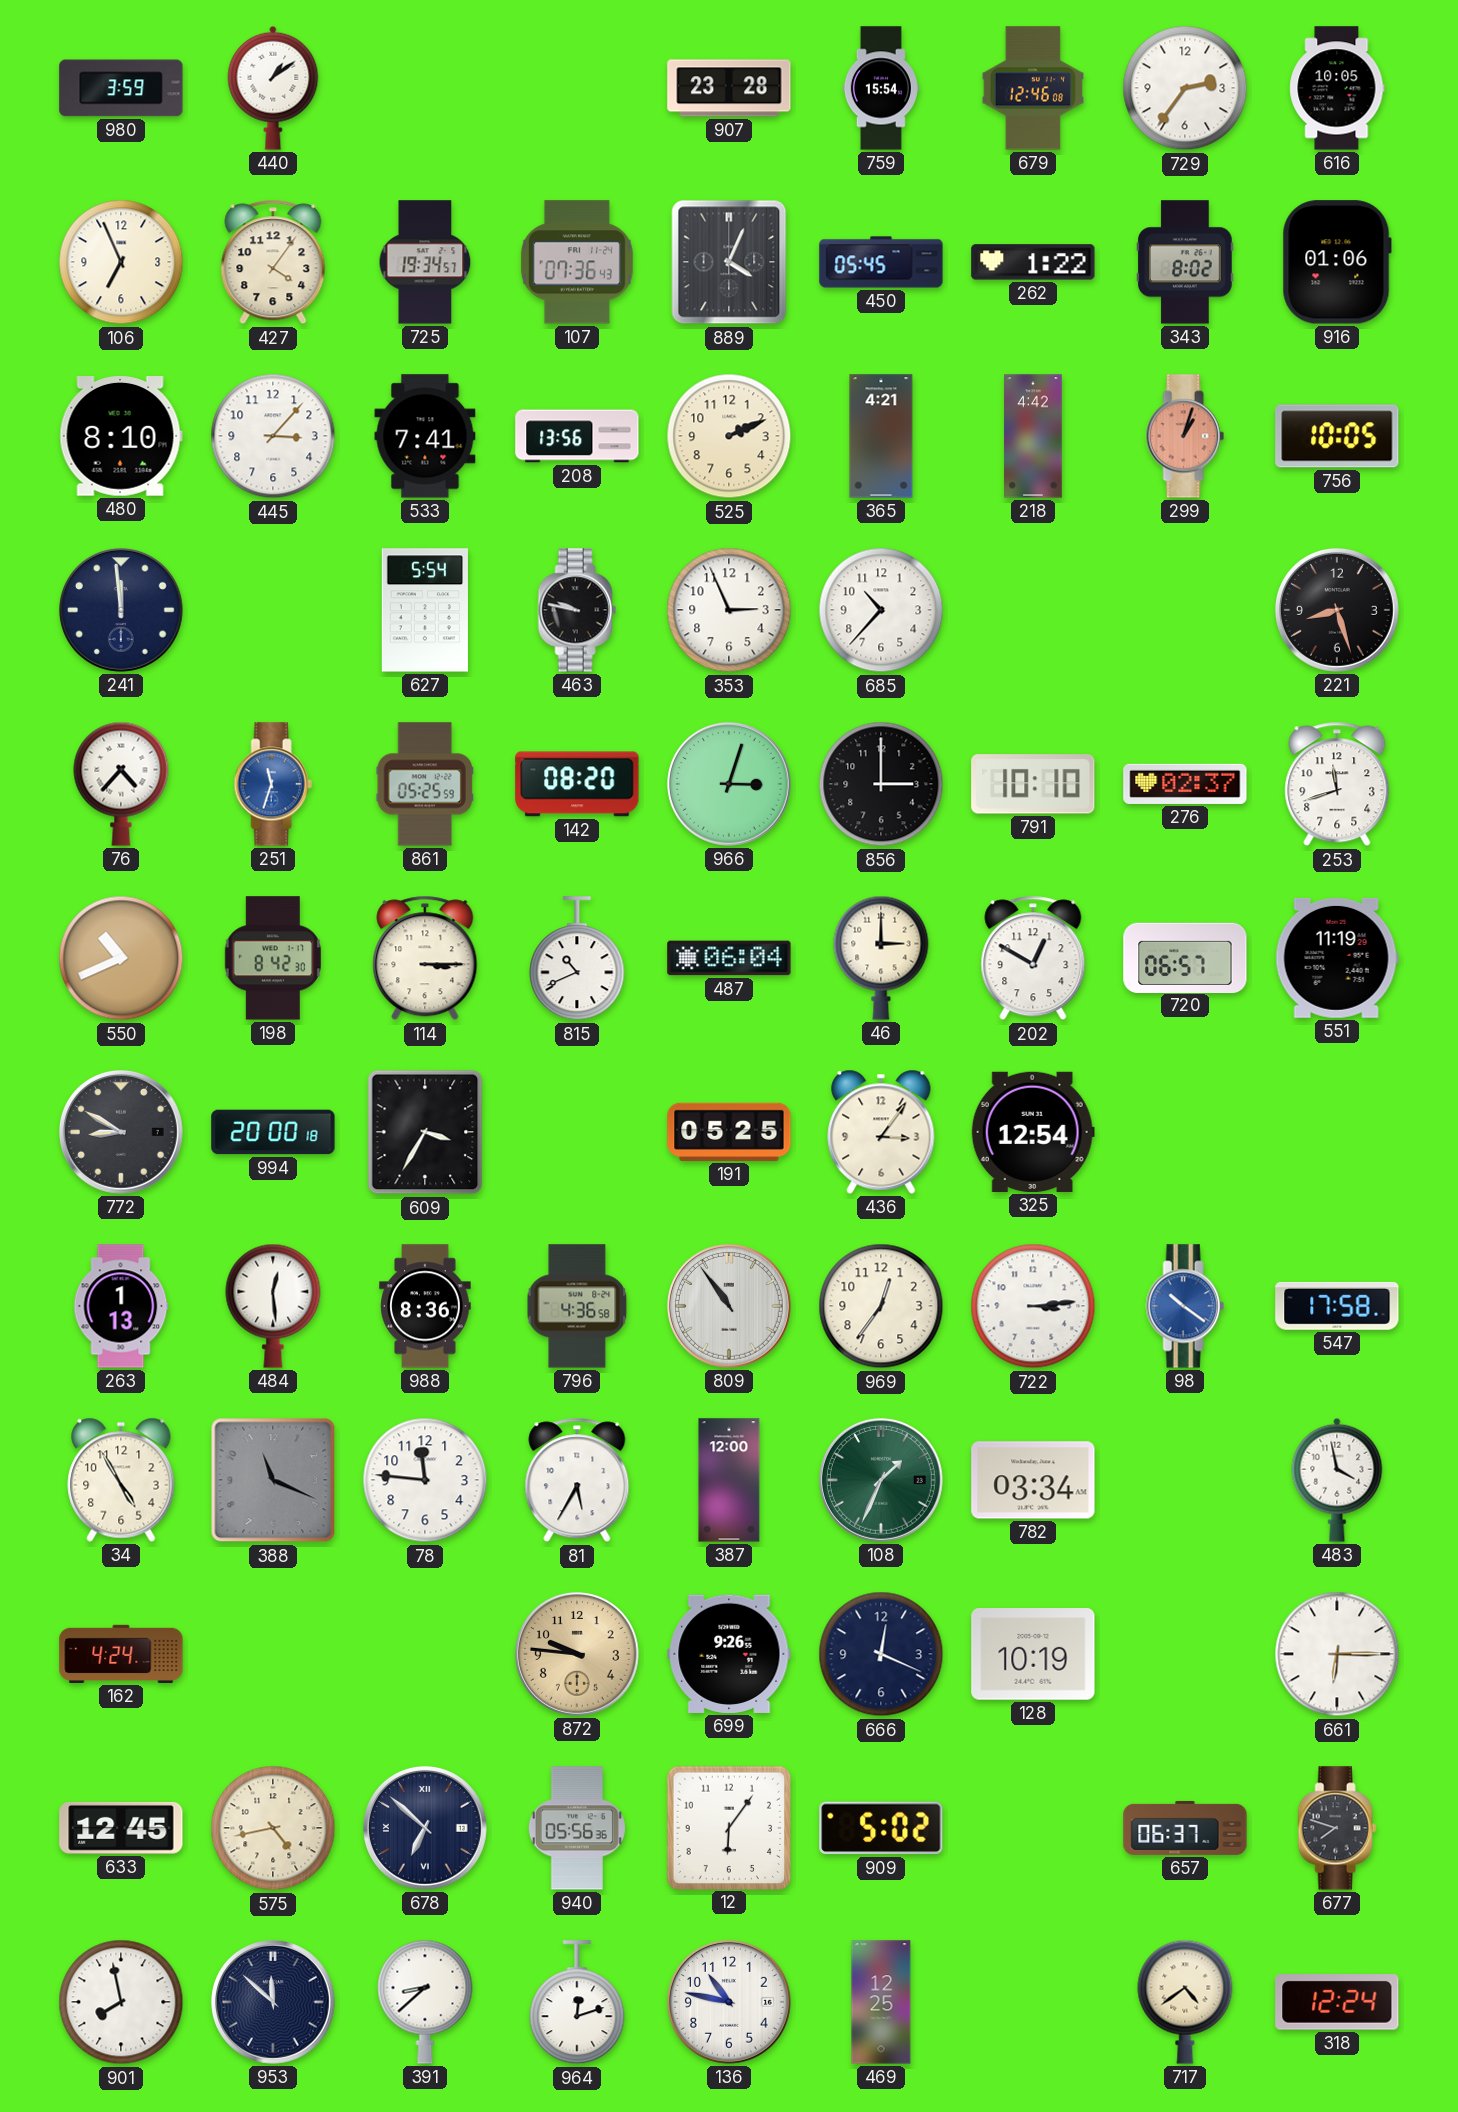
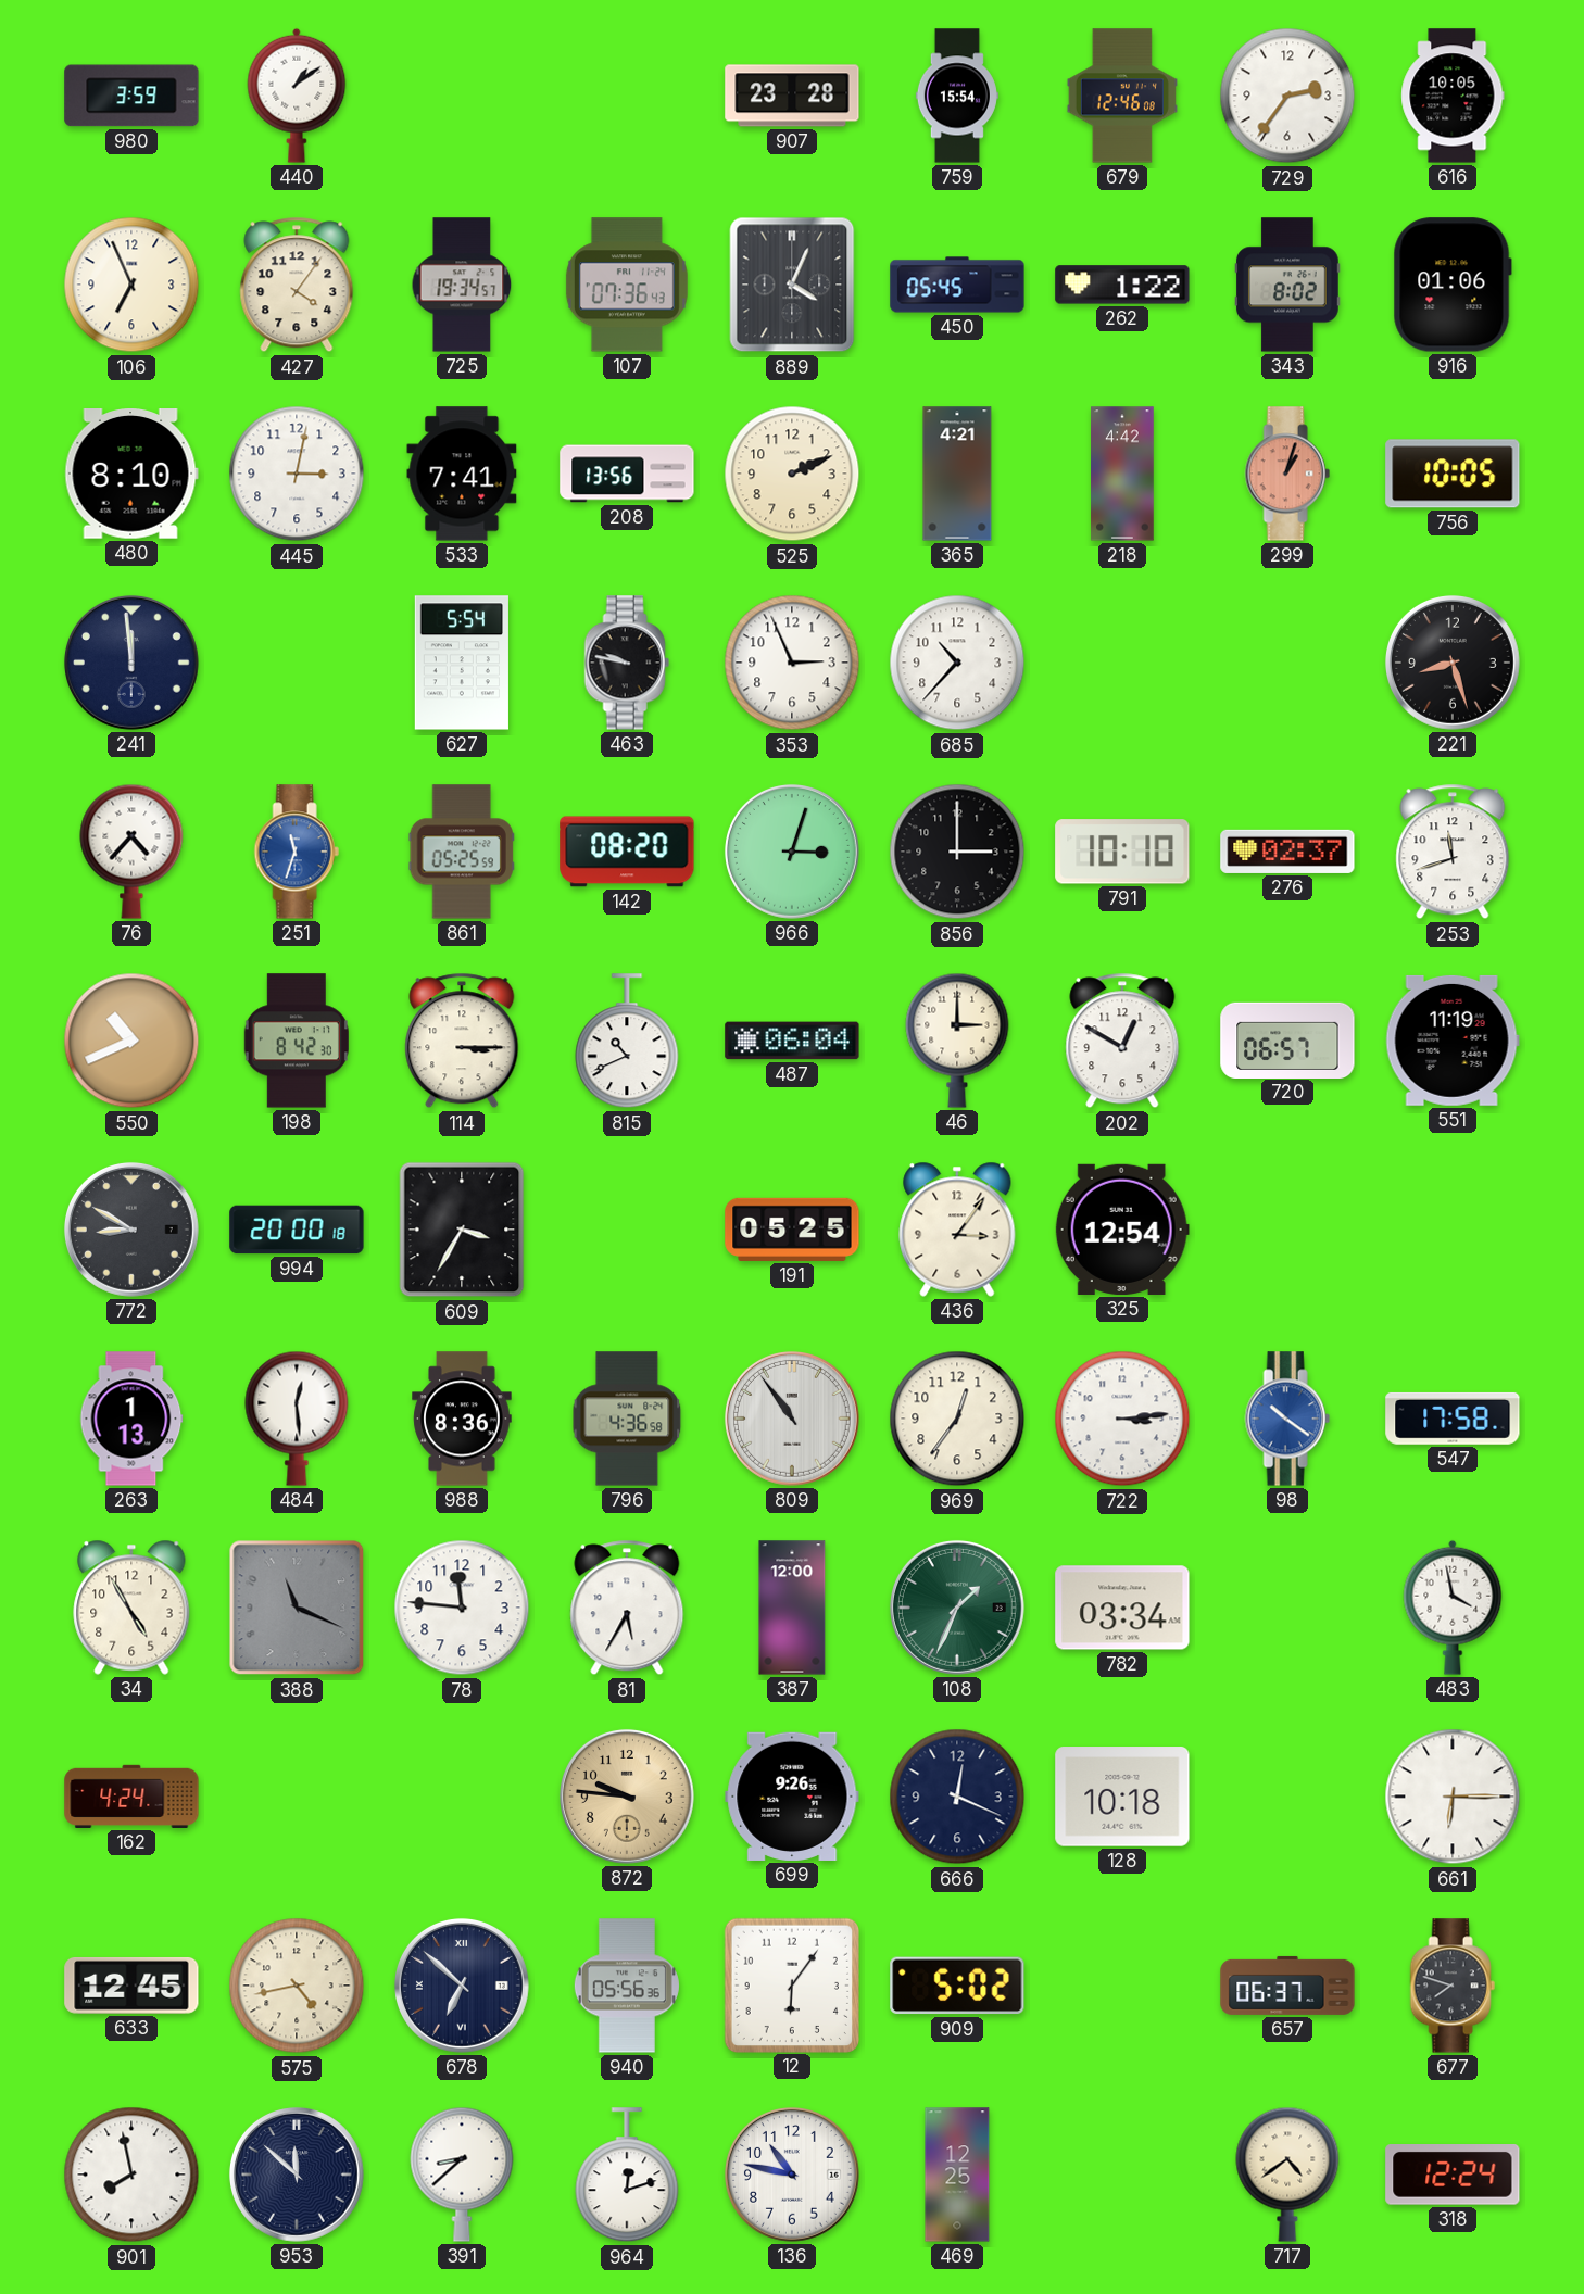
445: 3:07 -> 3:02 (297, 474)
128: 10:19 -> 10:18 (1122, 1797)
